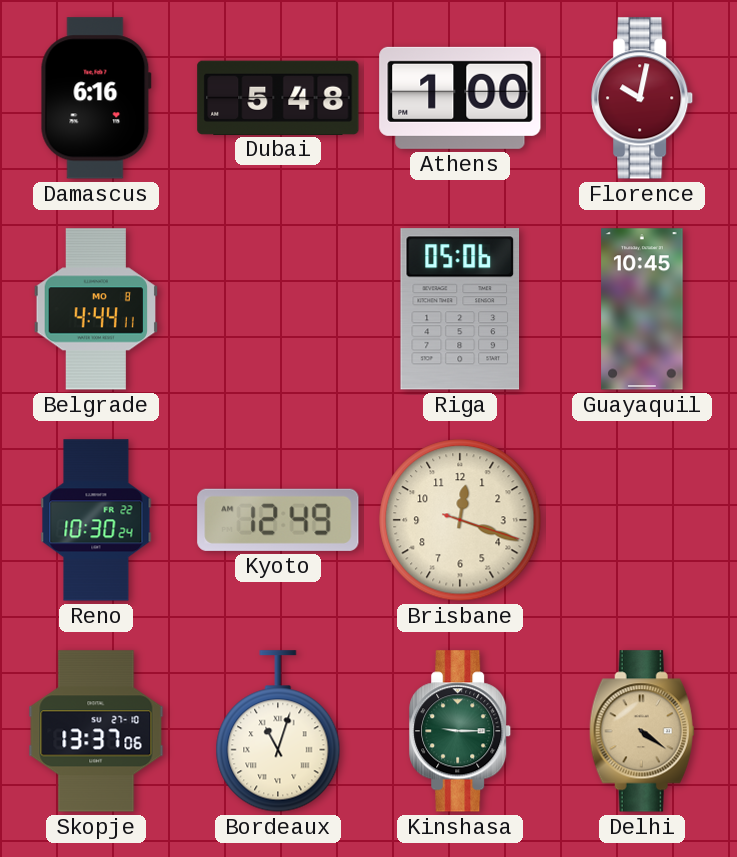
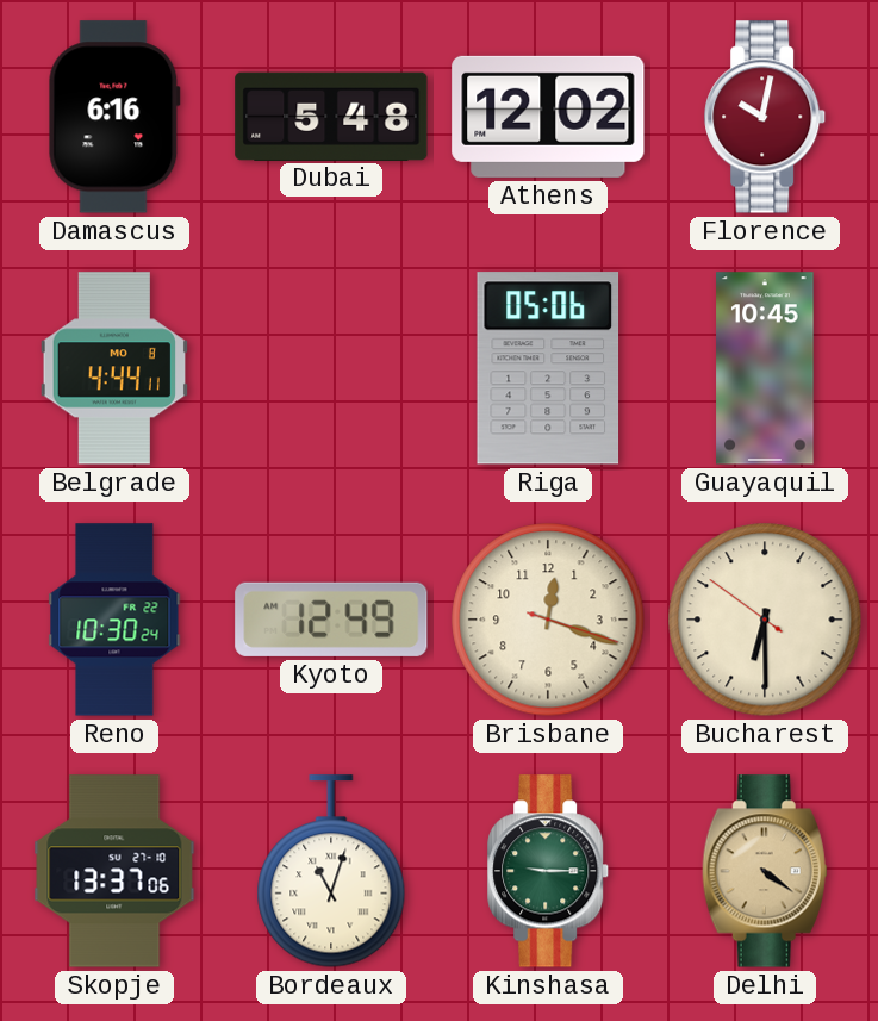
Athens: 1:00 -> 12:02 (548, 117)
Bucharest: none -> 6:29 (765, 620)
